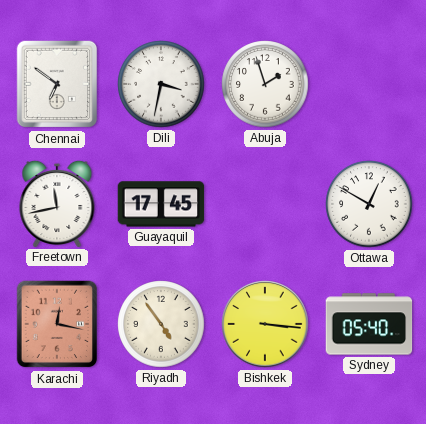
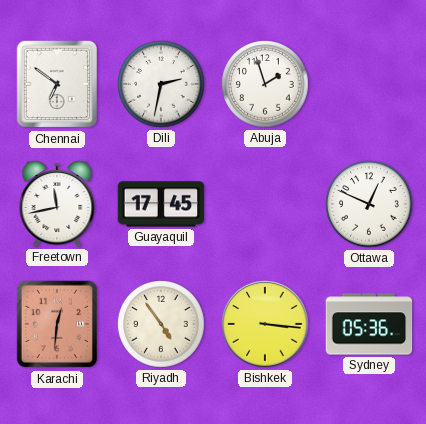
Dili: 3:32 -> 2:32 (161, 84)
Ottawa: 12:50 -> 12:49 (369, 204)
Karachi: 12:17 -> 12:31 (57, 324)
Sydney: 05:40 -> 05:36 (369, 324)
